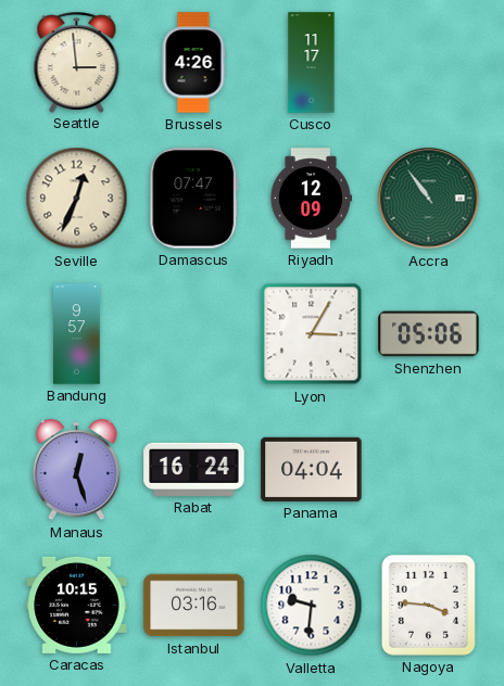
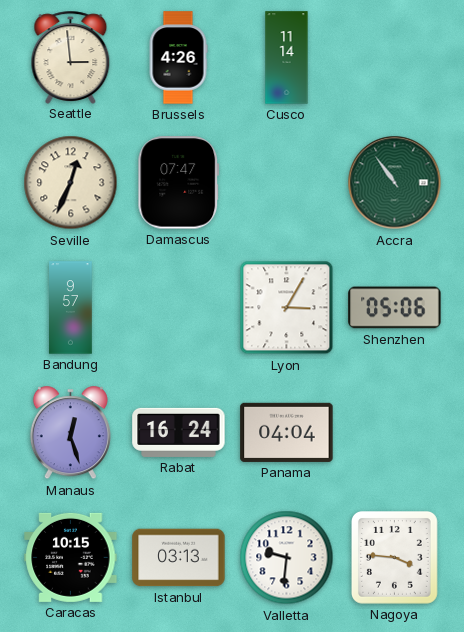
Cusco: 11:17 -> 11:14 (287, 58)
Riyadh: 12:09 -> none (310, 199)
Istanbul: 03:16 -> 03:13 (179, 558)
